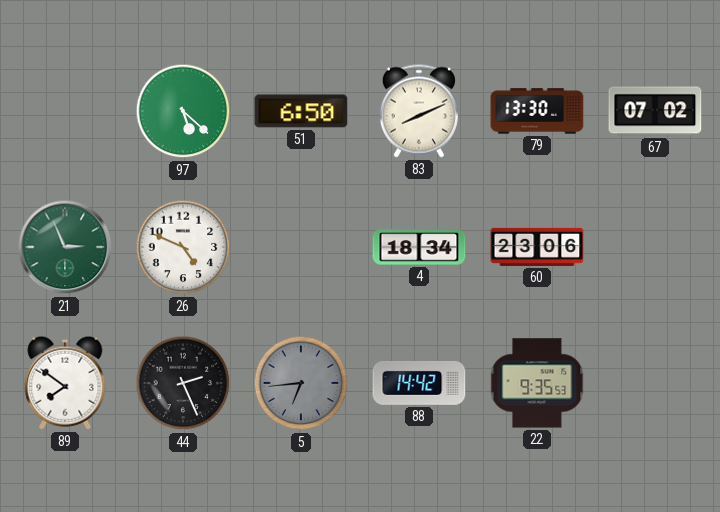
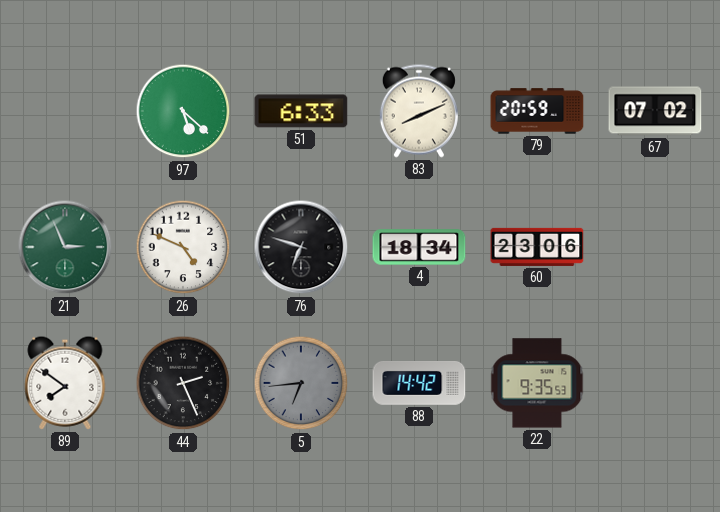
51: 6:50 -> 6:33 (301, 111)
79: 13:30 -> 20:59 (537, 111)
76: none -> 6:48 (301, 247)
